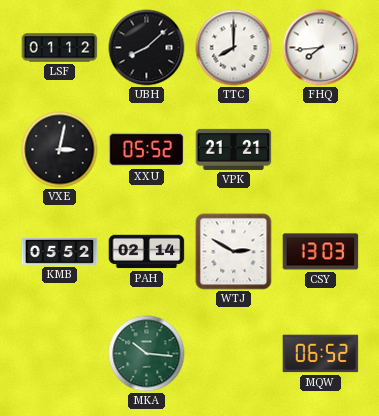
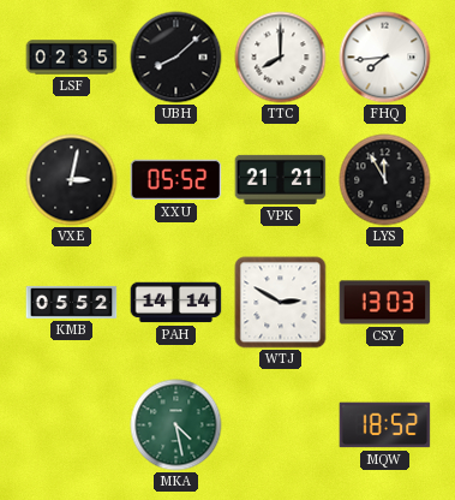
LSF: 01:12 -> 02:35 (72, 58)
LYS: none -> 11:55 (385, 180)
PAH: 02:14 -> 14:14 (176, 303)
MKA: 10:16 -> 4:28 (176, 425)
MQW: 06:52 -> 18:52 (385, 425)
